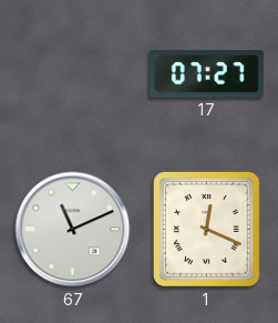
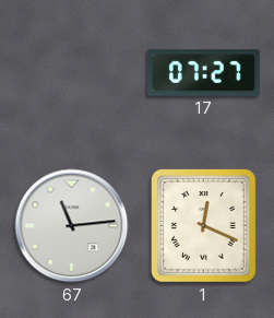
67: 11:11 -> 11:14 (72, 226)
